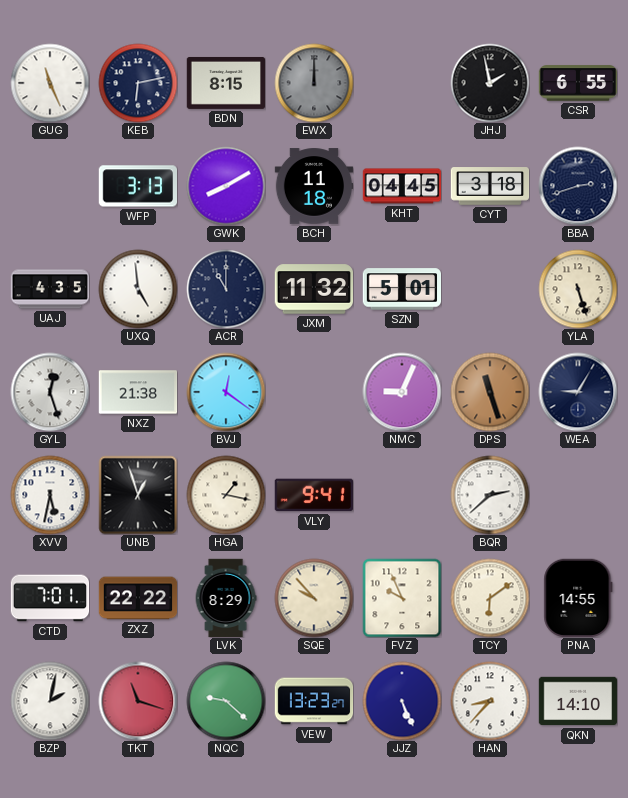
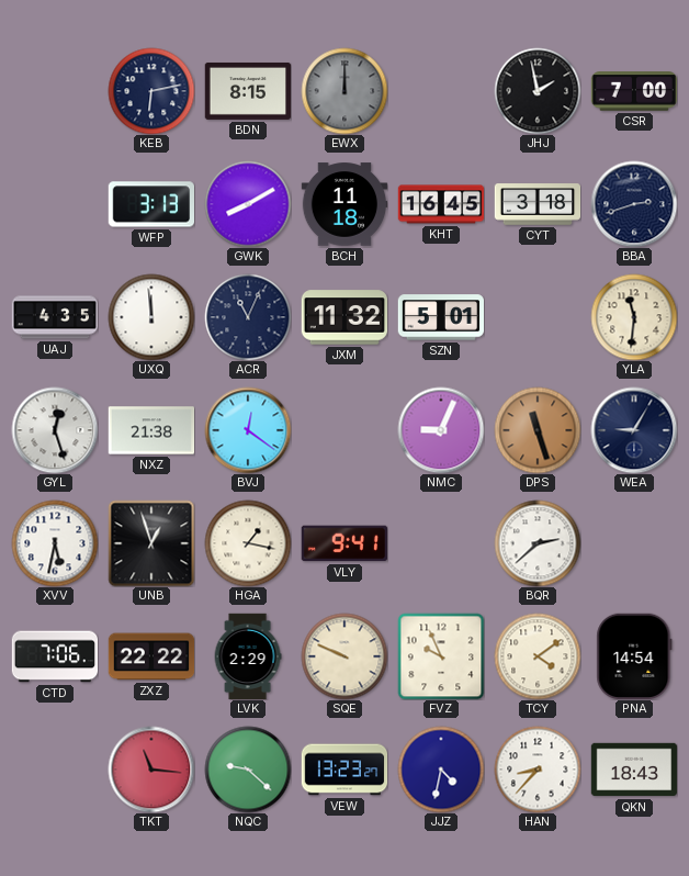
GUG: 11:26 -> none (50, 83)
CSR: 6:55 -> 7:00 (634, 91)
KHT: 04:45 -> 16:45 (441, 204)
UXQ: 4:59 -> 11:59 (151, 317)
ACR: 11:00 -> 11:04 (248, 317)
YLA: 5:27 -> 11:31 (634, 317)
CTD: 7:01 -> 7:06 (55, 656)
LVK: 8:29 -> 2:29 (248, 656)
SQE: 9:53 -> 9:49 (344, 656)
TCY: 6:09 -> 4:09 (538, 656)
PNA: 14:55 -> 14:54 (634, 655)
BZP: 2:02 -> none (50, 701)
TKT: 11:18 -> 11:16 (151, 770)
JJZ: 5:26 -> 4:32 (441, 770)
QKN: 14:10 -> 18:43 (634, 770)
